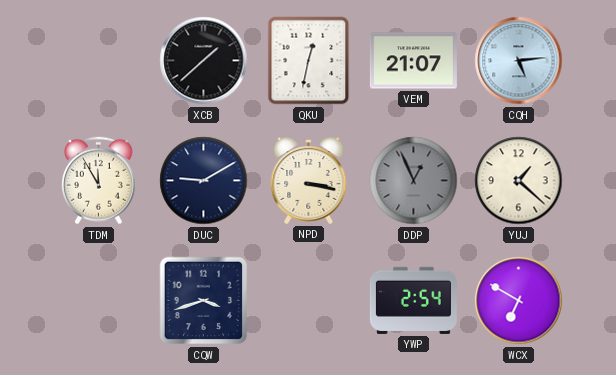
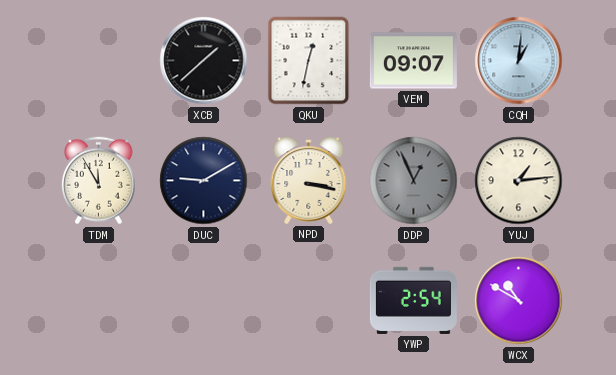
VEM: 21:07 -> 09:07 (413, 61)
CQH: 5:14 -> 1:01 (519, 61)
YUJ: 1:22 -> 1:14 (519, 181)
CQW: 3:42 -> none (204, 301)
WCX: 6:50 -> 10:50 (519, 301)
